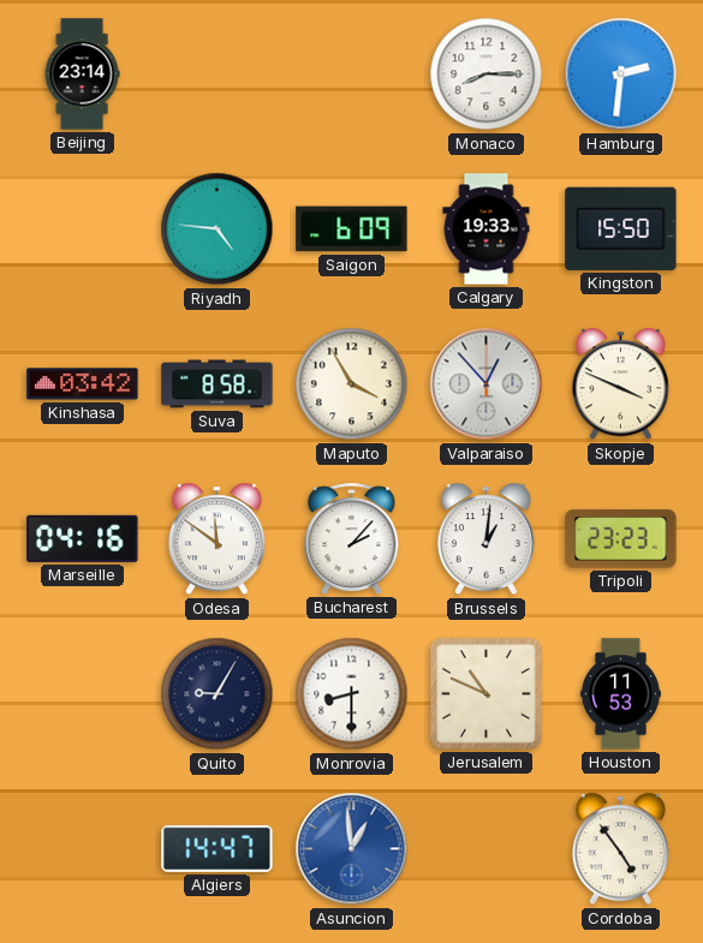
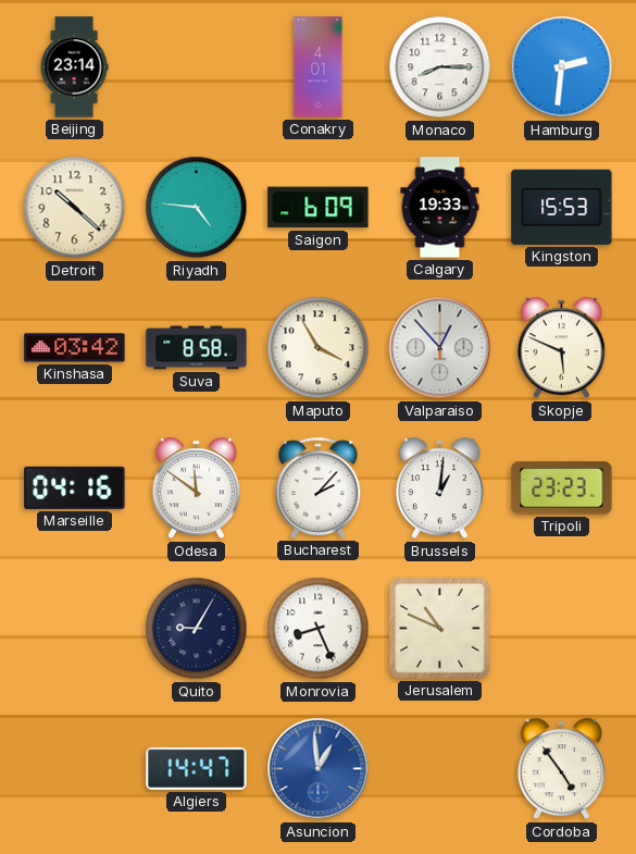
Conakry: none -> 4:01 (319, 67)
Detroit: none -> 10:22 (75, 208)
Kingston: 15:50 -> 15:53 (562, 207)
Skopje: 3:49 -> 5:49 (561, 348)
Monrovia: 8:30 -> 8:26 (319, 629)
Houston: 11:53 -> none (620, 694)
